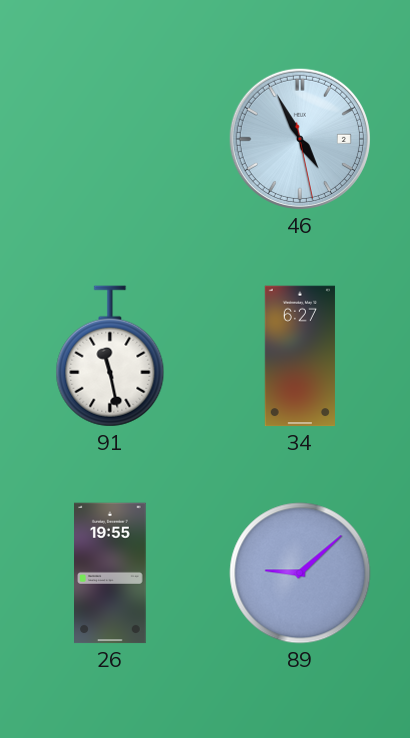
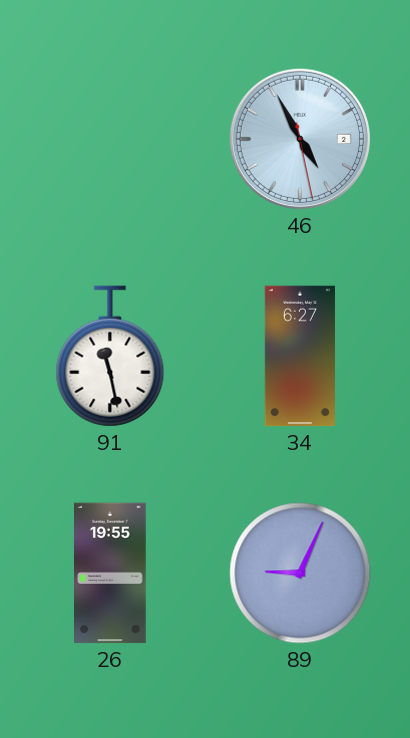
89: 9:08 -> 9:04 (300, 573)
